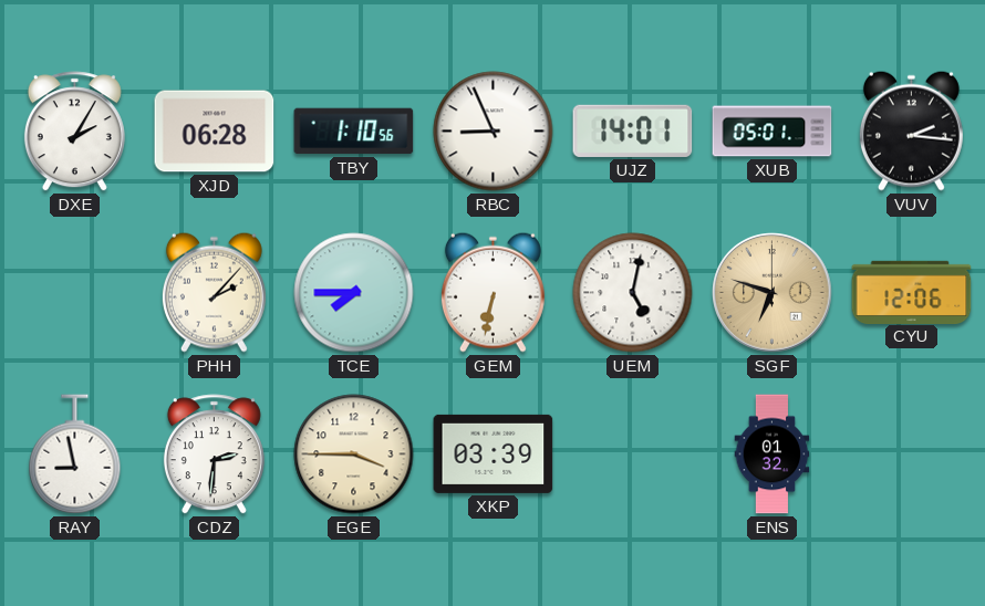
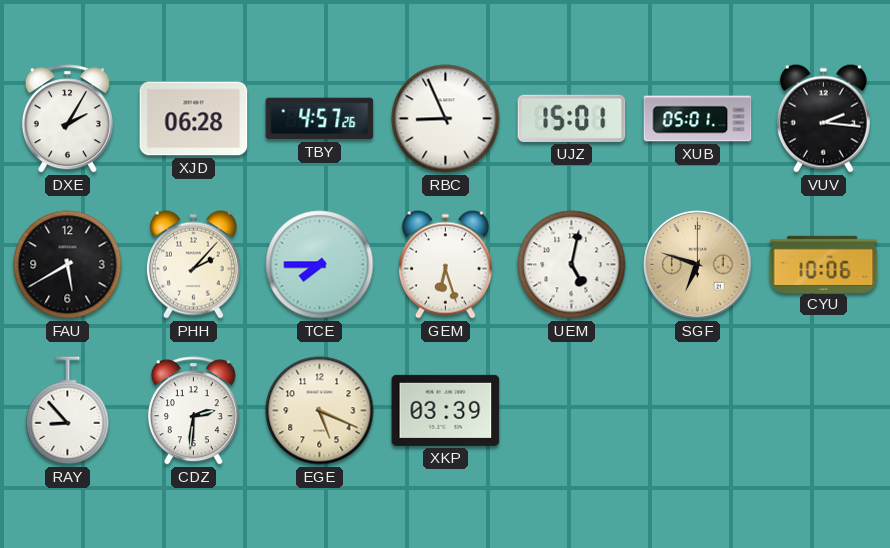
TBY: 1:10 -> 4:57 (320, 119)
UJZ: 14:01 -> 15:01 (572, 118)
FAU: none -> 5:40 (68, 265)
GEM: 6:32 -> 6:27 (445, 264)
CYU: 12:06 -> 10:06 (824, 264)
RAY: 8:58 -> 8:53 (68, 411)
EGE: 3:45 -> 5:19 (320, 411)
ENS: 01:32 -> none (773, 454)
